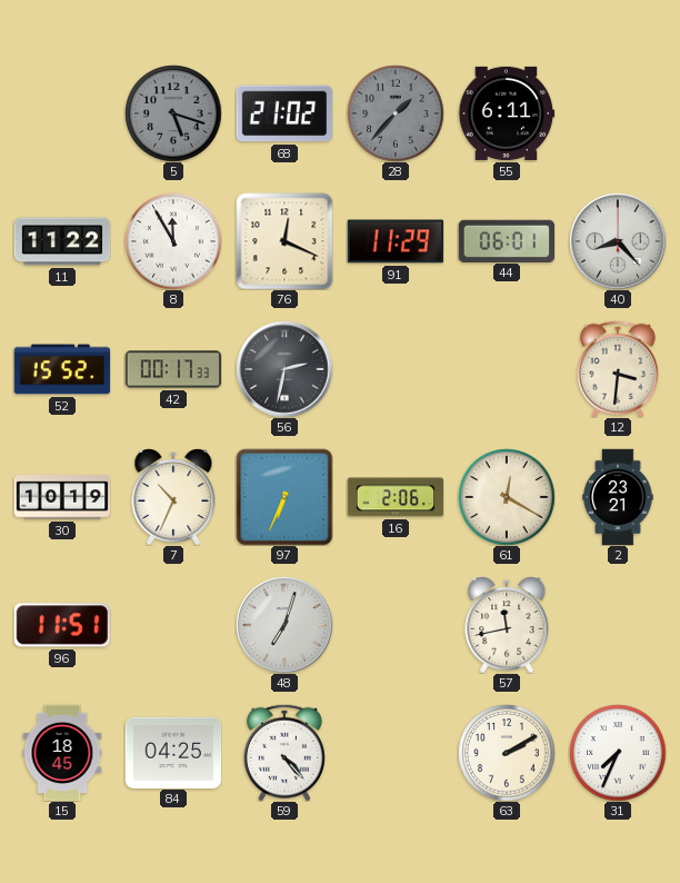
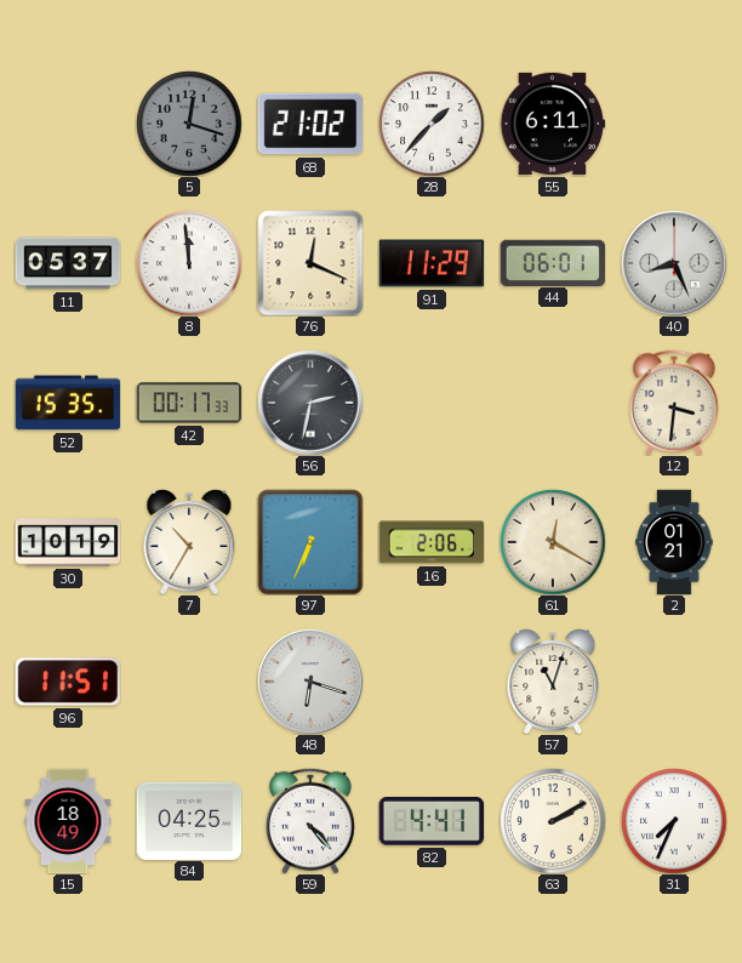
5: 5:18 -> 12:18 (189, 124)
28 dial: grey -> white (432, 124)
11: 11:22 -> 05:37 (68, 263)
8: 11:55 -> 11:59 (189, 263)
40: 8:23 -> 8:26 (674, 263)
52: 15:52 -> 15:35 (68, 403)
7: 10:34 -> 10:35 (189, 542)
2: 23:21 -> 01:21 (674, 542)
48: 7:03 -> 6:18 (310, 682)
57: 11:43 -> 11:03 (553, 682)
15: 18:45 -> 18:49 (68, 821)
82: none -> 4:41 (430, 822)
